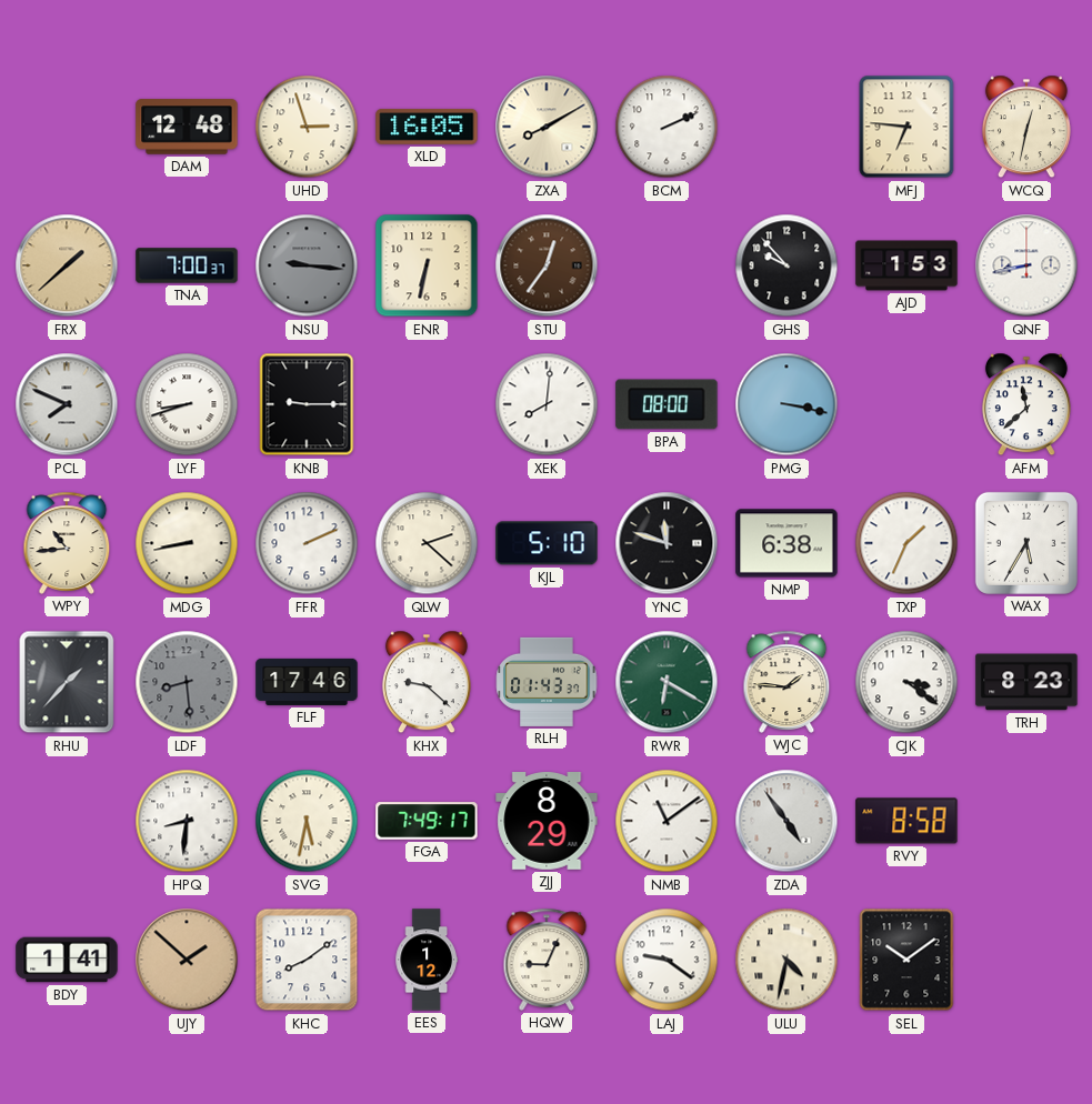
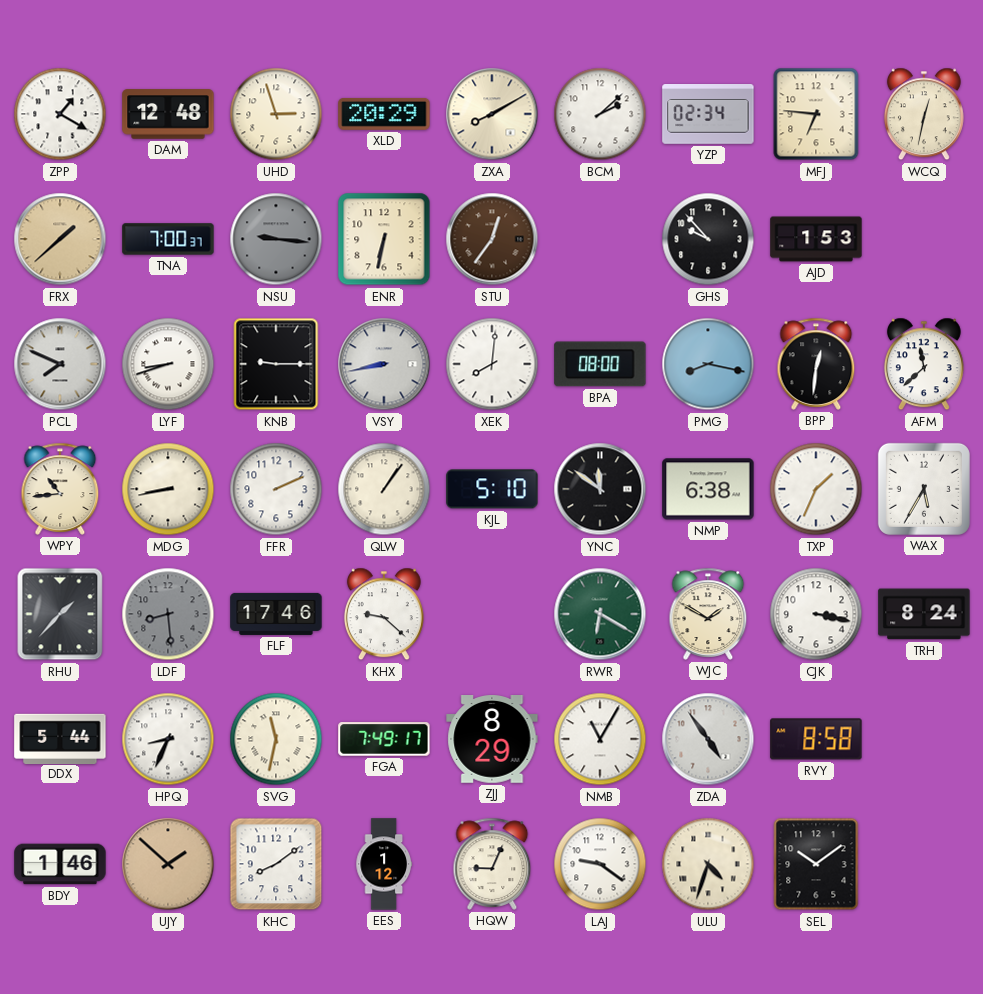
ZPP: none -> 1:20 (60, 114)
XLD: 16:05 -> 20:29 (384, 114)
BCM: 2:11 -> 2:08 (600, 114)
YZP: none -> 02:34 (708, 114)
QNF: 8:43 -> none (1026, 265)
VSY: none -> 8:43 (384, 364)
PMG: 3:17 -> 8:17 (708, 364)
BPP: none -> 12:31 (816, 364)
QLW: 2:22 -> 1:06 (384, 489)
YNC: 11:48 -> 11:51 (600, 489)
RLH: 01:43 -> none (547, 682)
WJC: 1:46 -> 1:50 (708, 614)
CJK: 3:21 -> 3:17 (816, 614)
TRH: 8:23 -> 8:24 (924, 614)
DDX: none -> 5:44 (60, 738)
HPQ: 8:31 -> 8:34 (168, 739)
SVG: 5:32 -> 11:32 (276, 739)
NMB: 11:09 -> 11:05 (600, 739)
BDY: 1:41 -> 1:46 (60, 864)
ULU: 4:32 -> 4:33 (708, 864)
